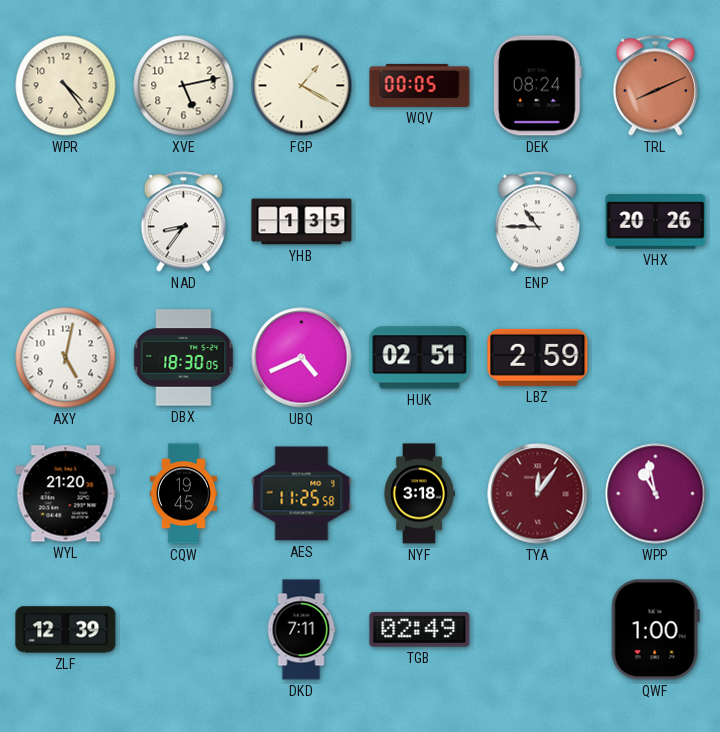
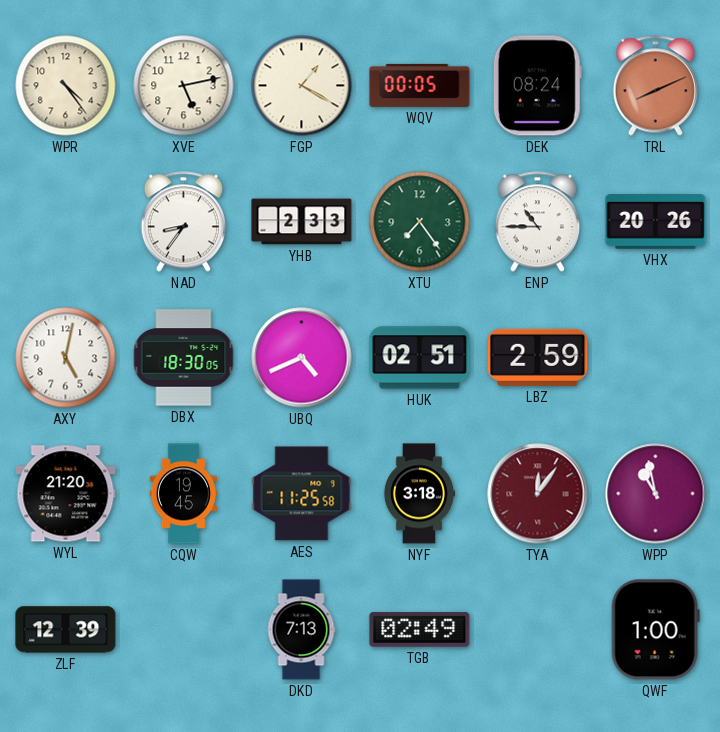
YHB: 1:35 -> 2:33 (302, 222)
XTU: none -> 7:24 (420, 222)
DKD: 7:11 -> 7:13 (301, 630)
